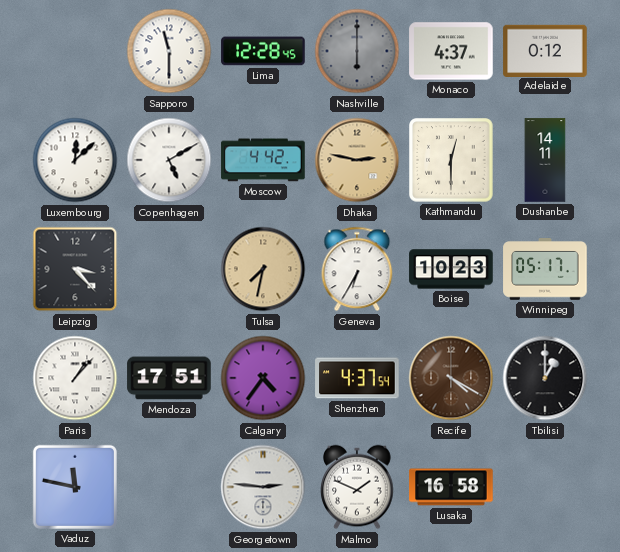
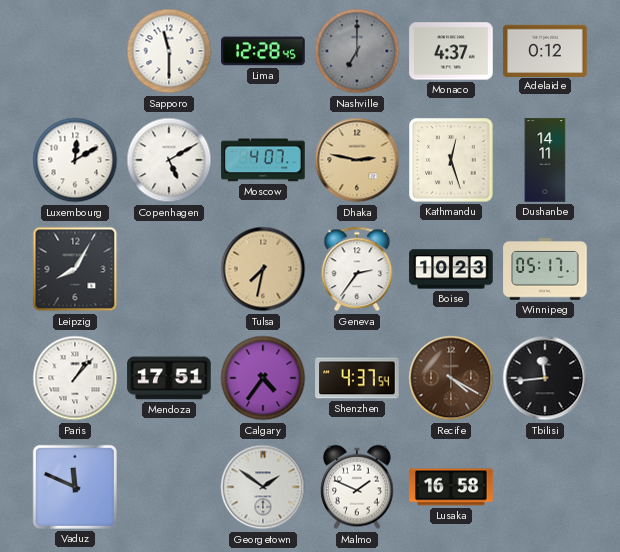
Nashville: 6:00 -> 7:00 (357, 51)
Luxembourg: 12:08 -> 12:10 (75, 160)
Moscow: 4:42 -> 4:07 (263, 160)
Kathmandu: 12:30 -> 12:27 (451, 160)
Leipzig: 3:23 -> 8:05 (75, 269)
Geneva: 6:35 -> 2:36 (357, 269)
Tbilisi: 1:00 -> 11:44 (545, 378)
Vaduz: 11:47 -> 11:49 (75, 487)
Georgetown: 2:46 -> 1:51 (263, 487)
